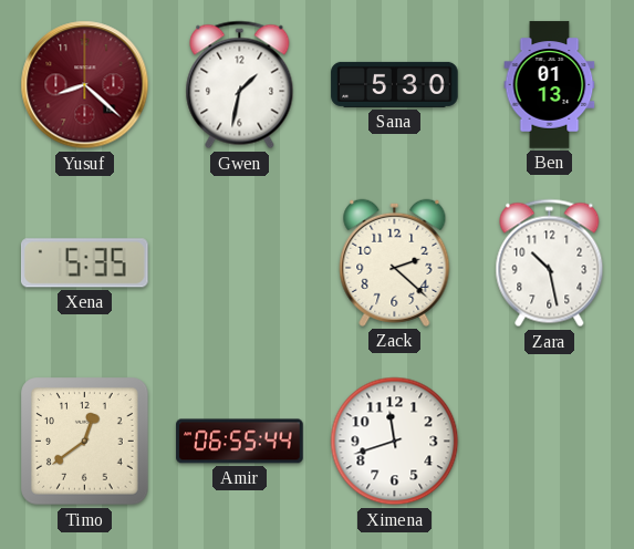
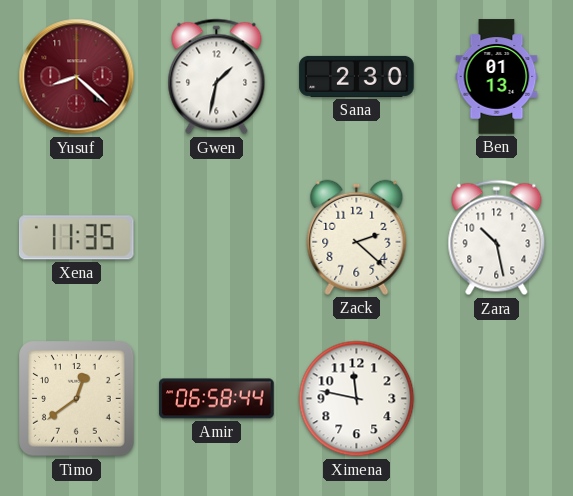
Sana: 5:30 -> 2:30 (357, 76)
Xena: 5:35 -> 11:35 (76, 238)
Amir: 06:55 -> 06:58 (217, 399)
Ximena: 11:42 -> 11:47 (357, 399)
